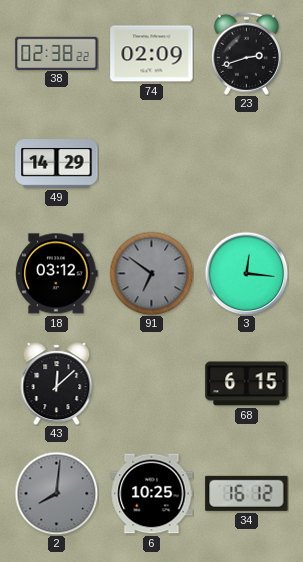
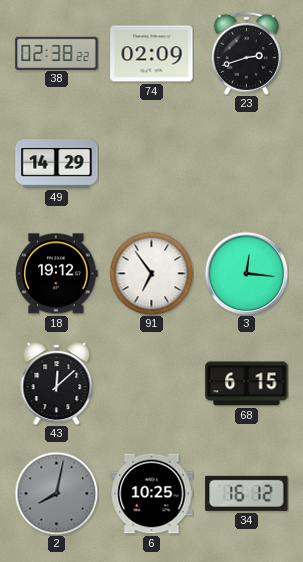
18: 03:12 -> 19:12 (57, 274)
91: 6:51 -> 6:54 (151, 273)
91 dial: grey -> white (151, 273)
2: 8:01 -> 8:02 (56, 493)
